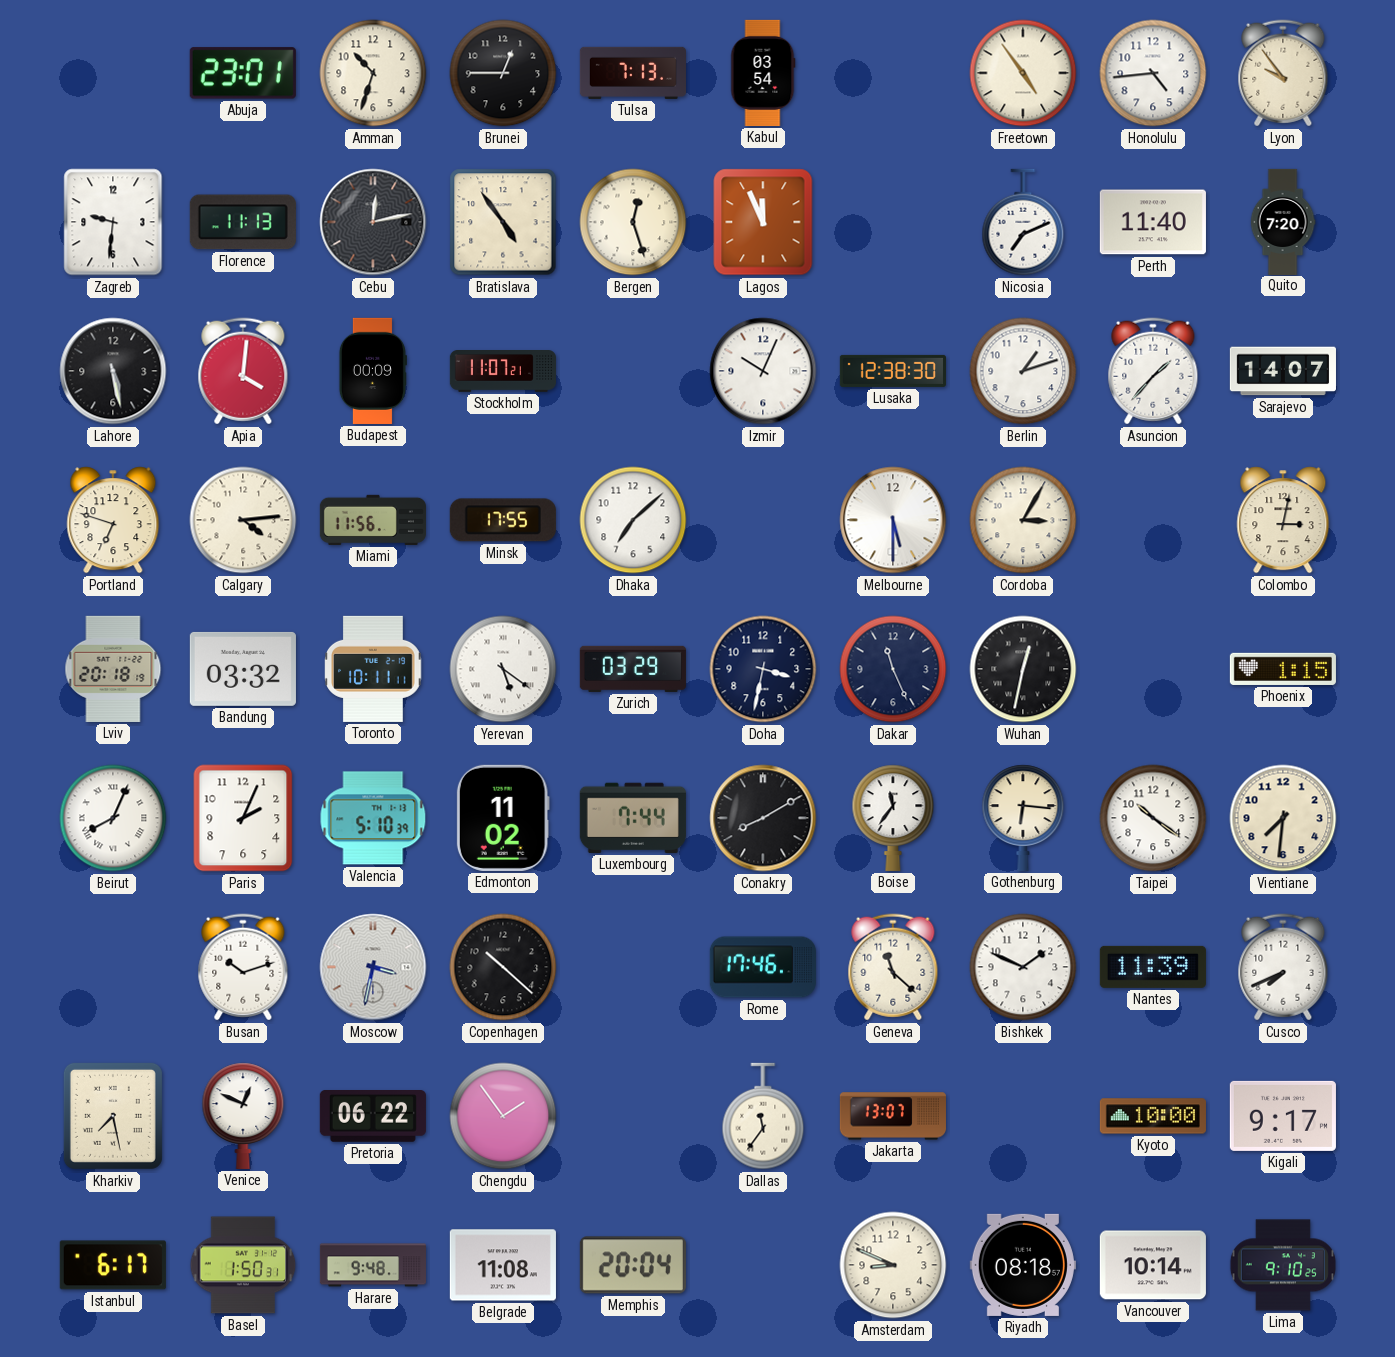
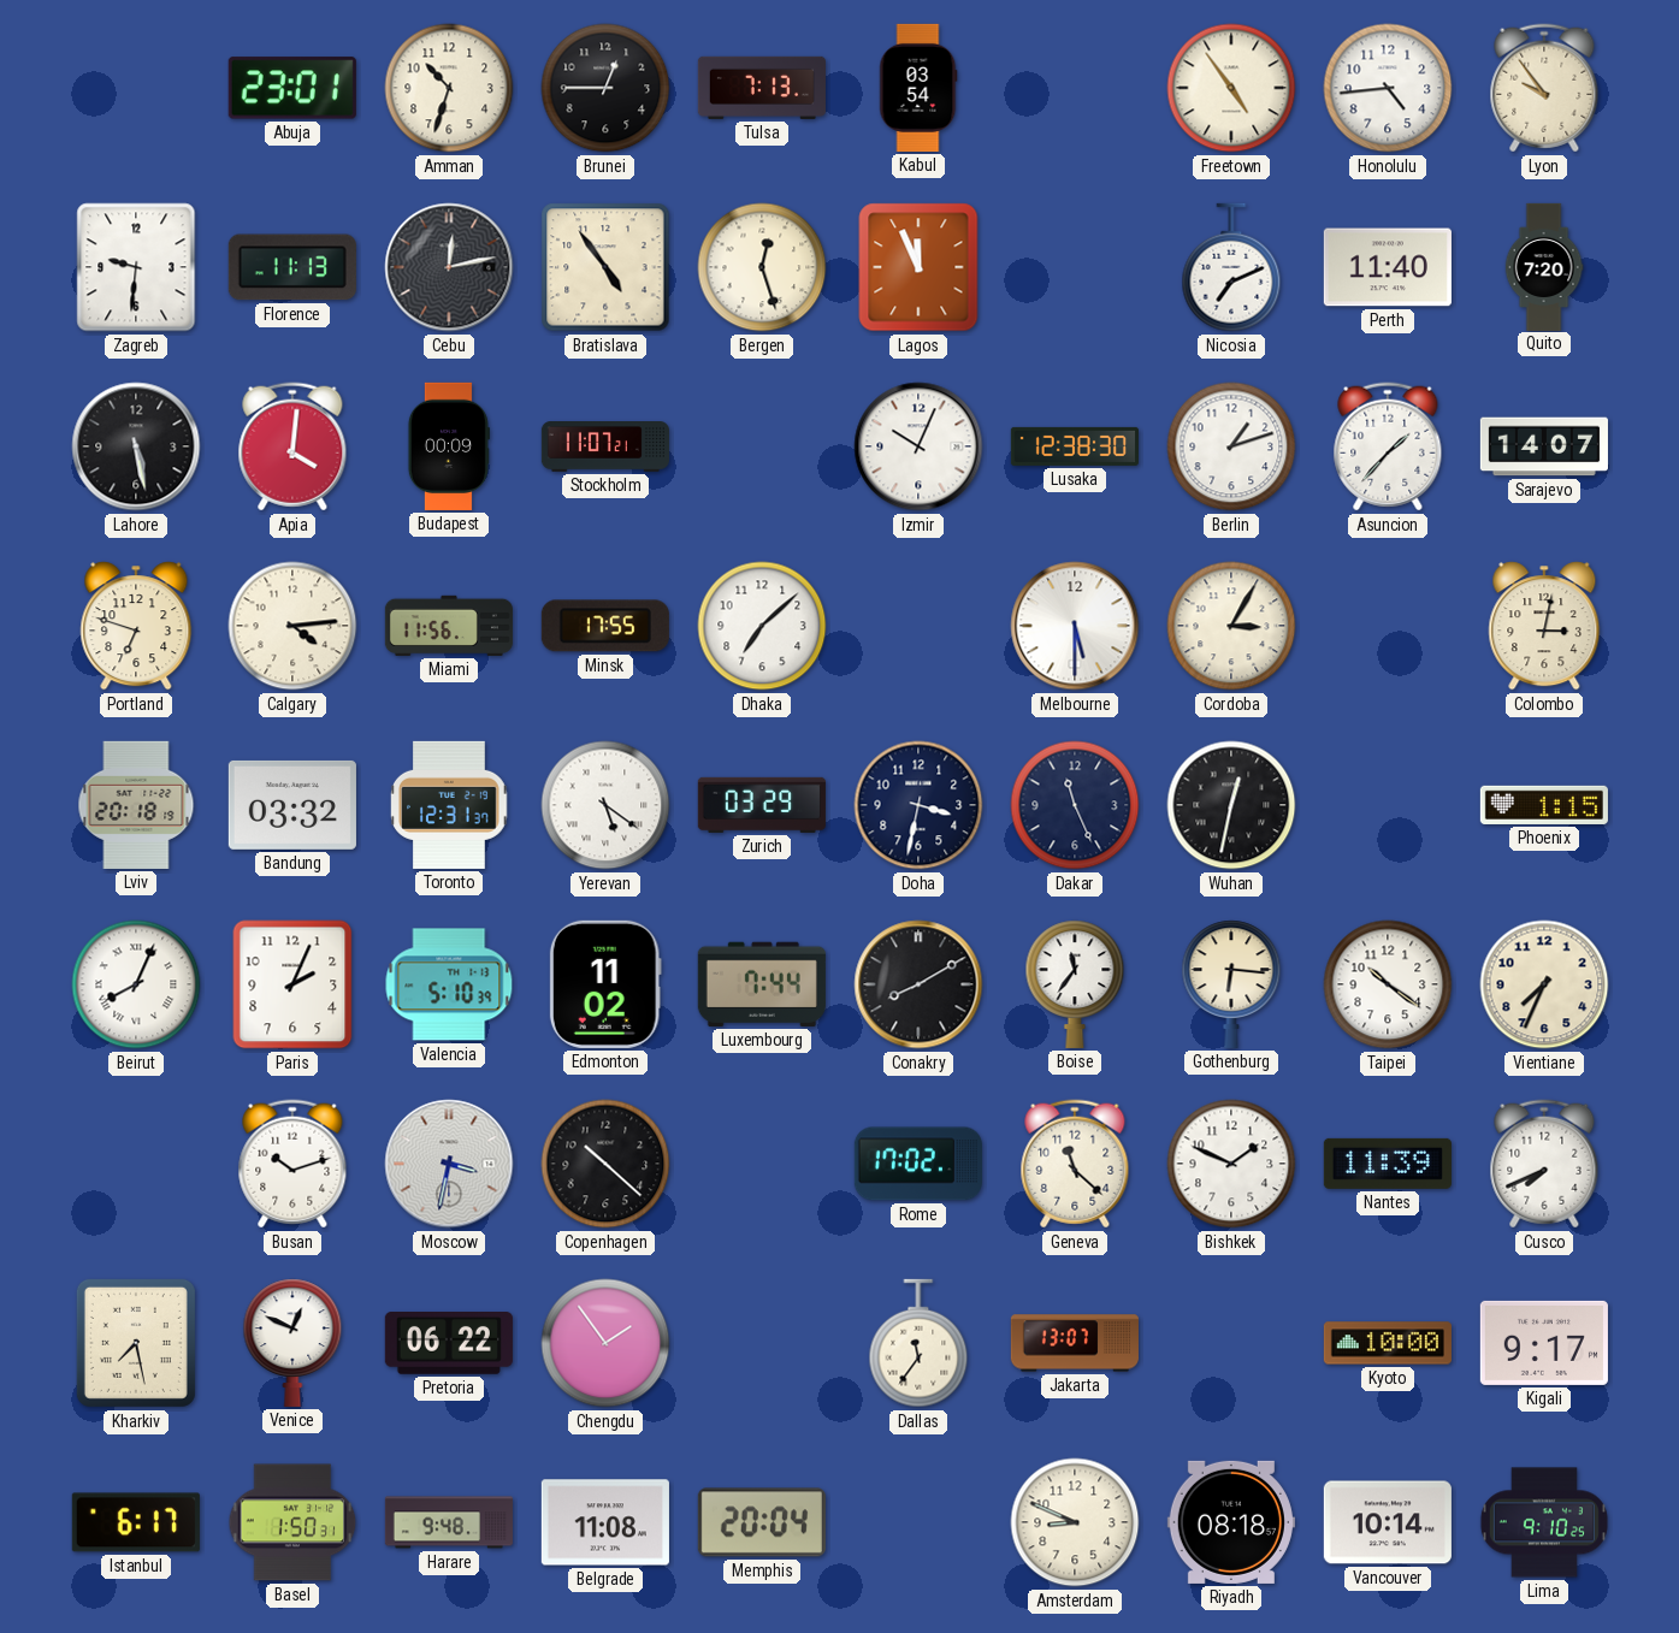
Toronto: 10:11 -> 12:31 (449, 805)
Vientiane: 7:31 -> 7:34 (1544, 984)
Rome: 17:46 -> 17:02 (918, 1164)
